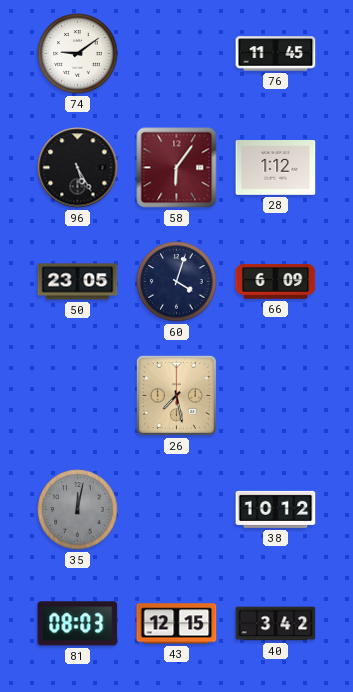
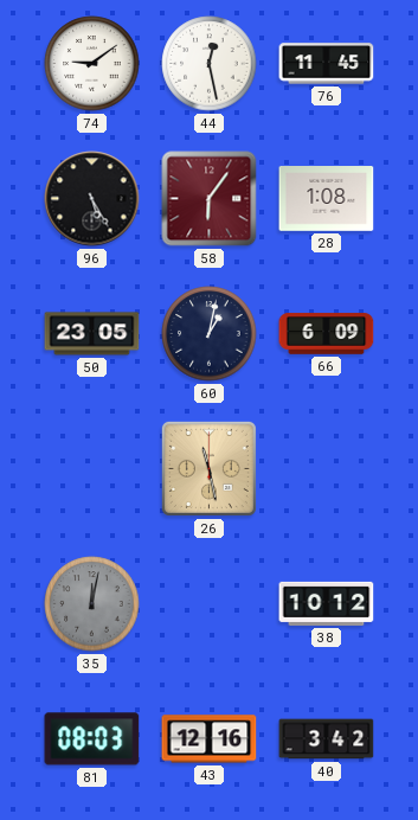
44: none -> 12:28 (210, 64)
28: 1:12 -> 1:08 (327, 199)
60: 4:03 -> 1:02 (210, 334)
26: 7:28 -> 11:28 (208, 468)
43: 12:15 -> 12:16 (210, 739)
